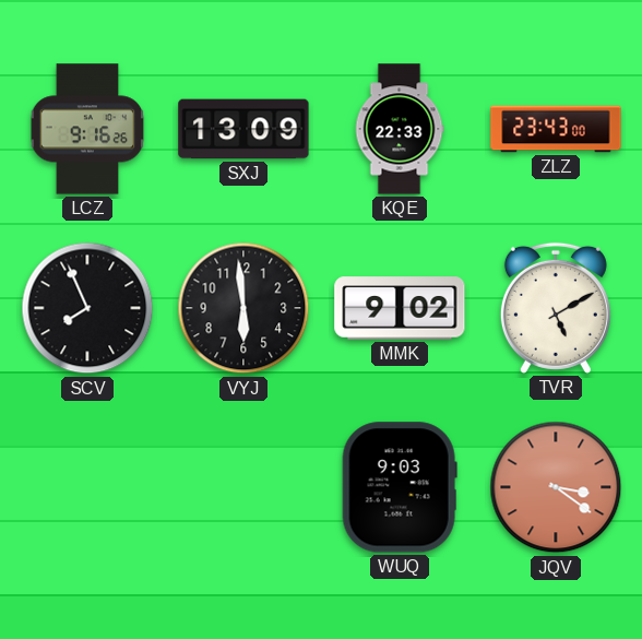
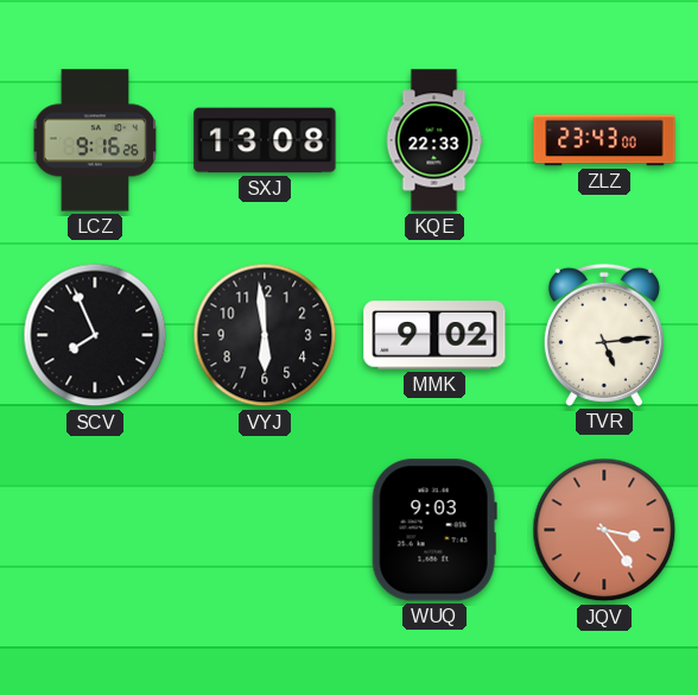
SXJ: 13:09 -> 13:08 (265, 140)
TVR: 5:10 -> 5:14 (604, 335)
JQV: 3:21 -> 3:24 (604, 530)
